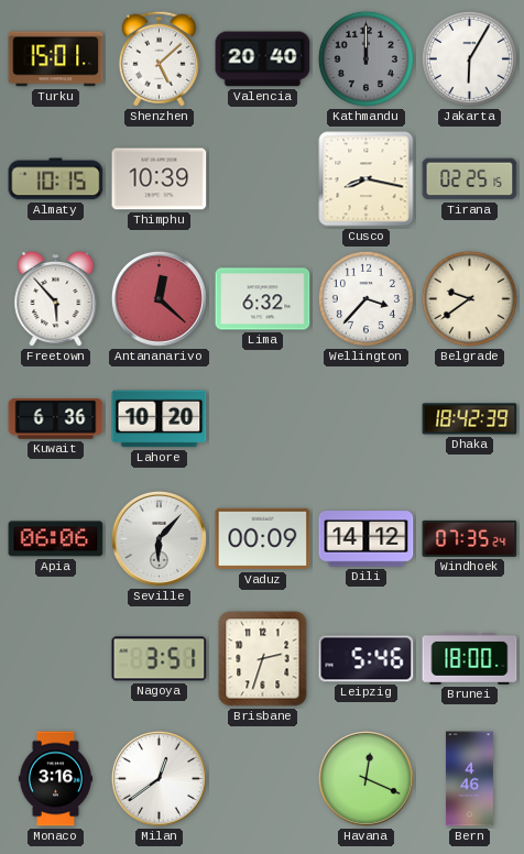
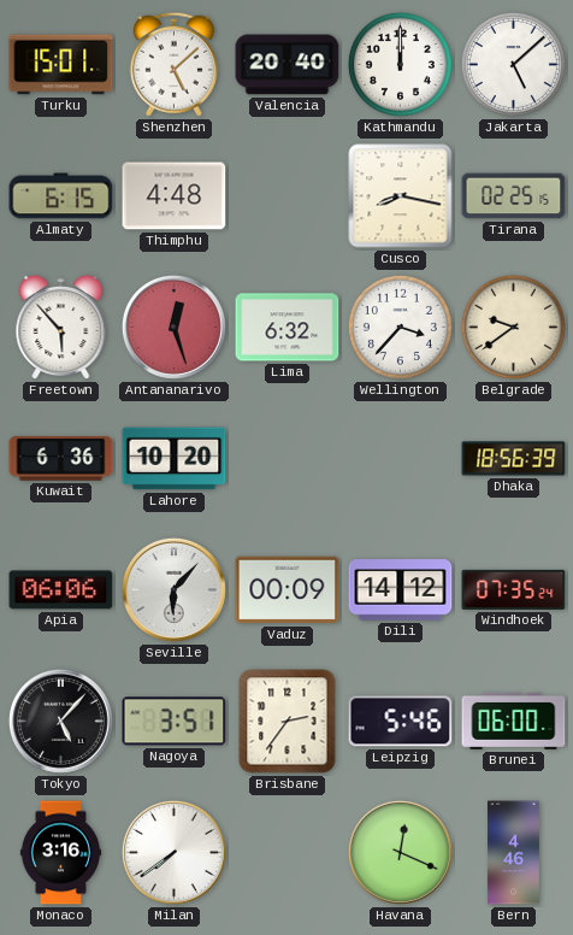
Kathmandu dial: grey -> white (400, 64)
Jakarta: 6:05 -> 5:08 (513, 64)
Almaty: 10:15 -> 6:15 (61, 196)
Thimphu: 10:39 -> 4:48 (175, 196)
Antananarivo: 12:22 -> 12:27 (173, 327)
Dhaka: 18:42 -> 18:56 (514, 459)
Tokyo: none -> 5:07 (60, 721)
Brisbane: 2:33 -> 2:36 (288, 722)
Brunei: 18:00 -> 06:00 (514, 721)
Milan: 12:39 -> 7:39 (173, 852)
